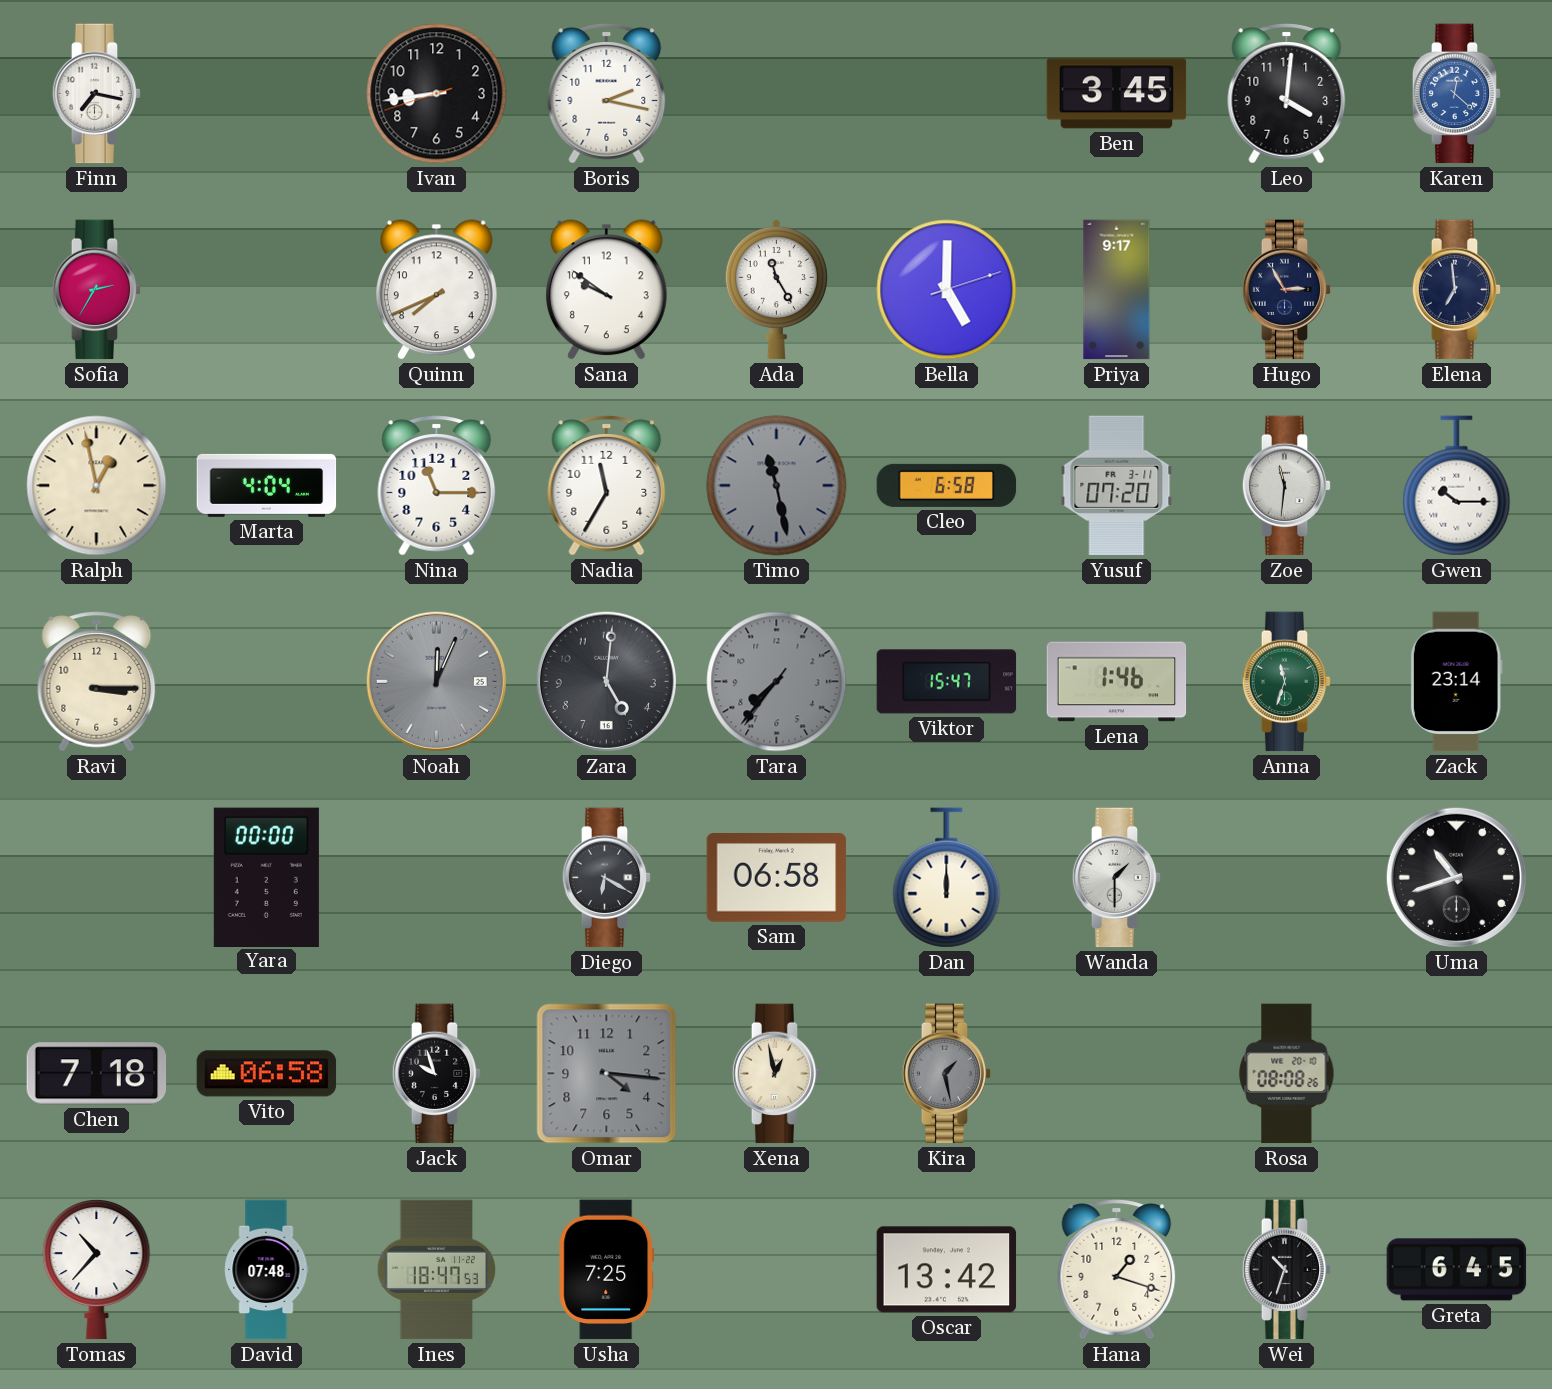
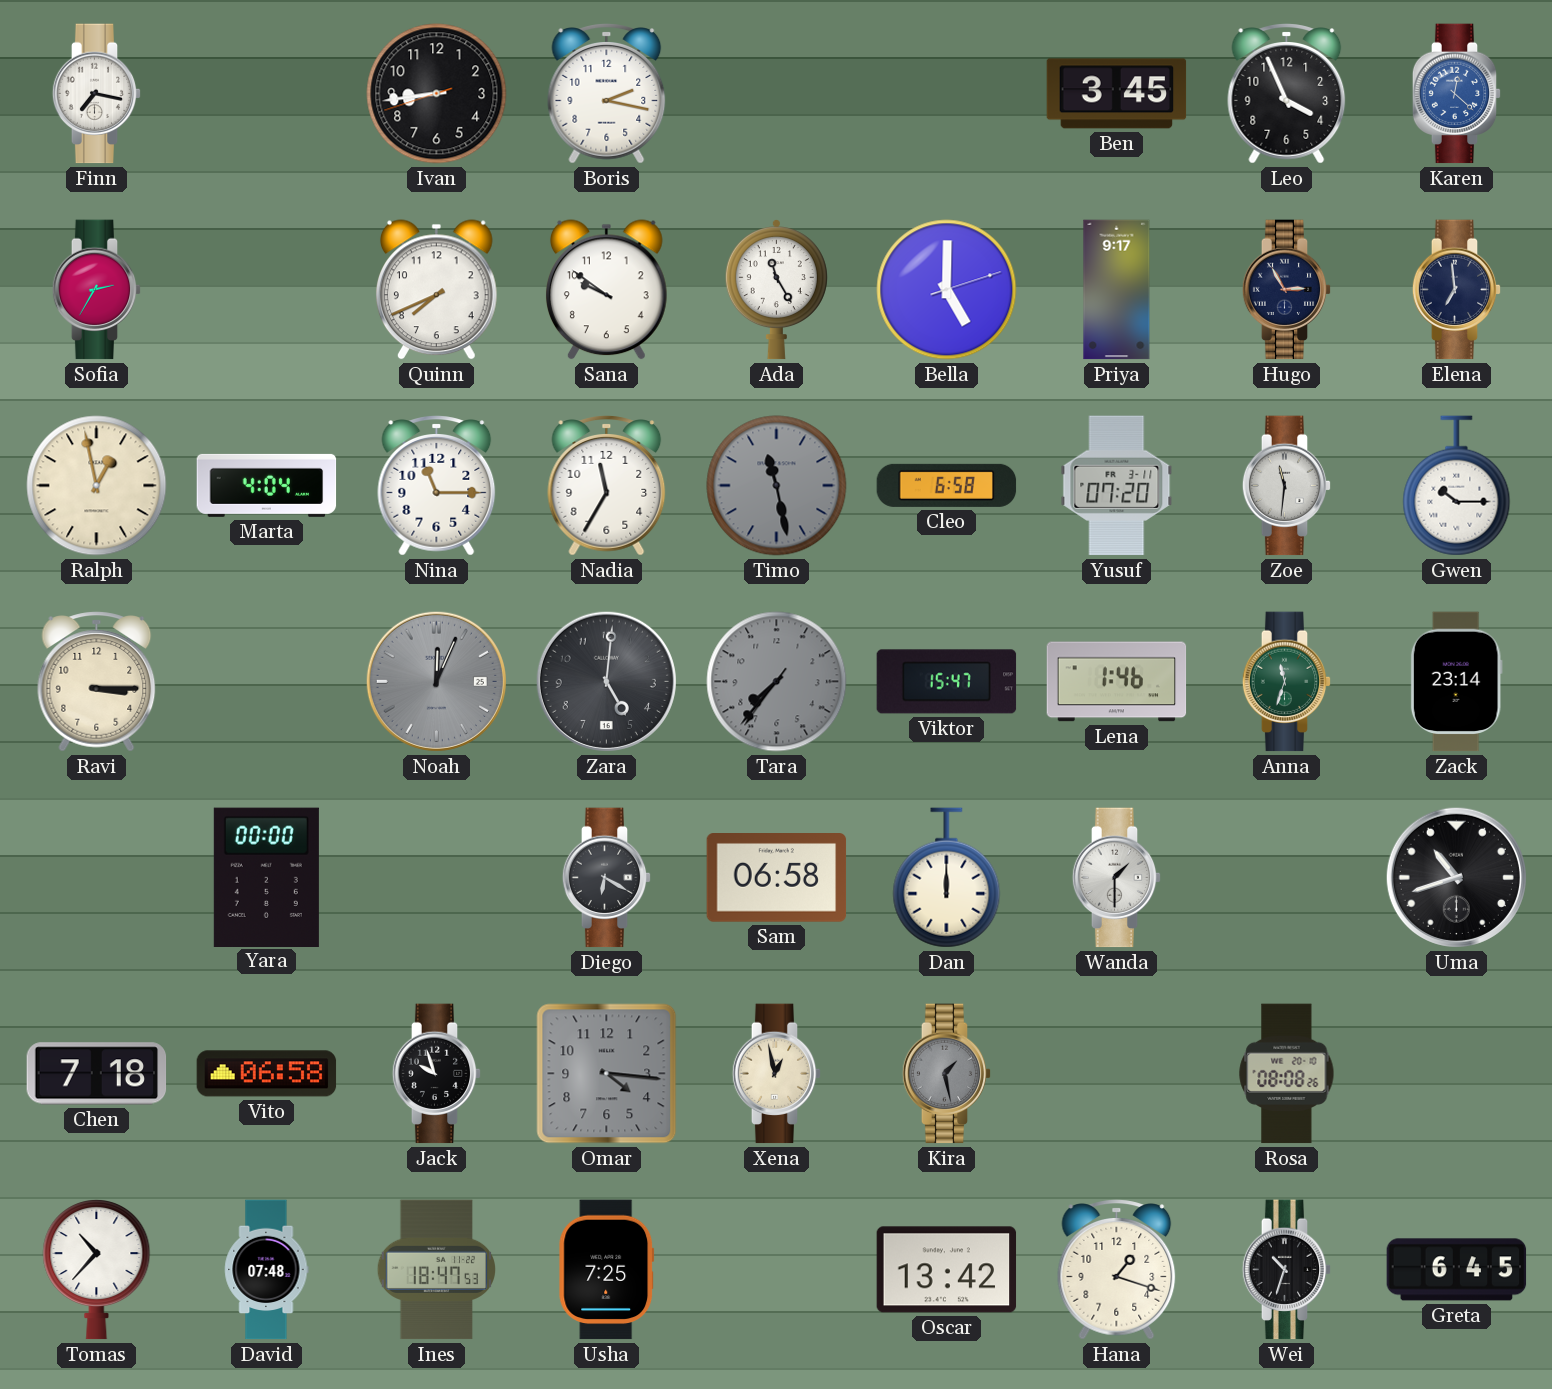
Leo: 4:01 -> 3:56 (1287, 94)
